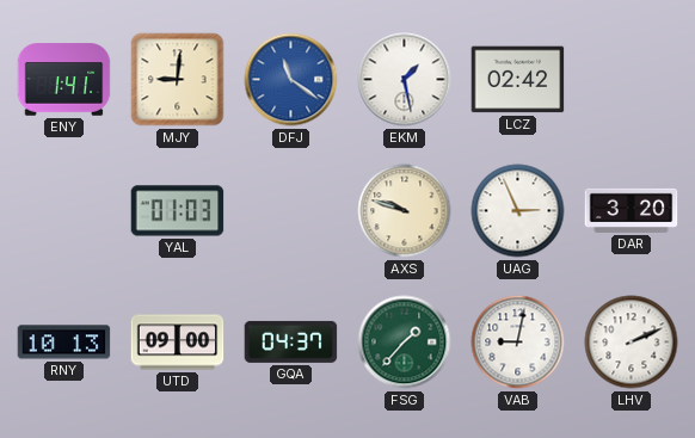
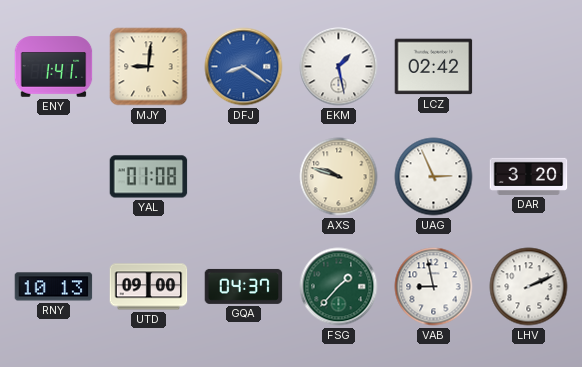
DFJ: 11:21 -> 8:21 (244, 67)
YAL: 01:03 -> 01:08 (149, 177)
VAB: 9:02 -> 8:58 (434, 287)
